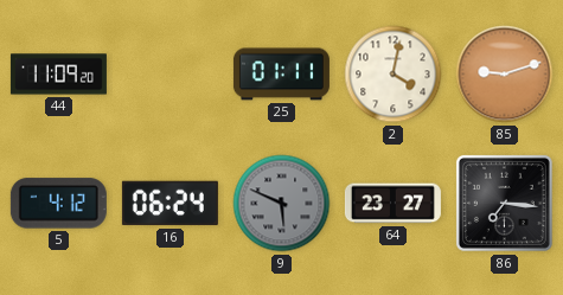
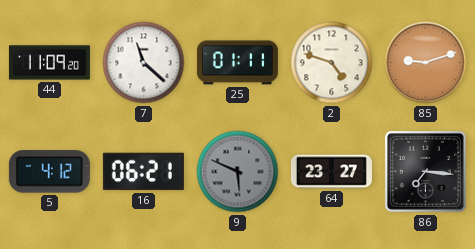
7: none -> 11:22 (144, 63)
2: 4:02 -> 4:48 (332, 63)
16: 06:24 -> 06:21 (143, 172)
